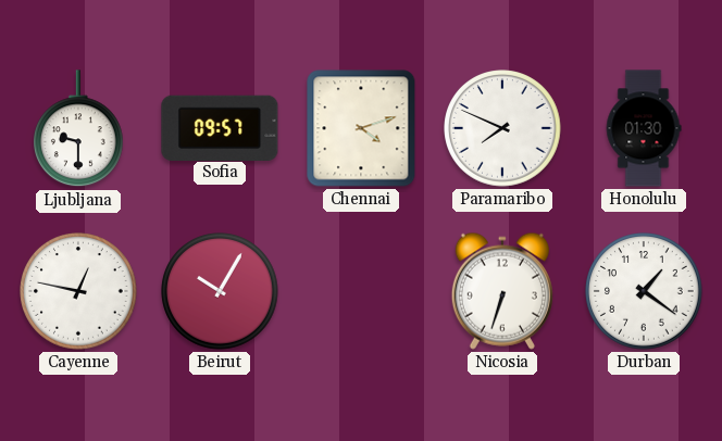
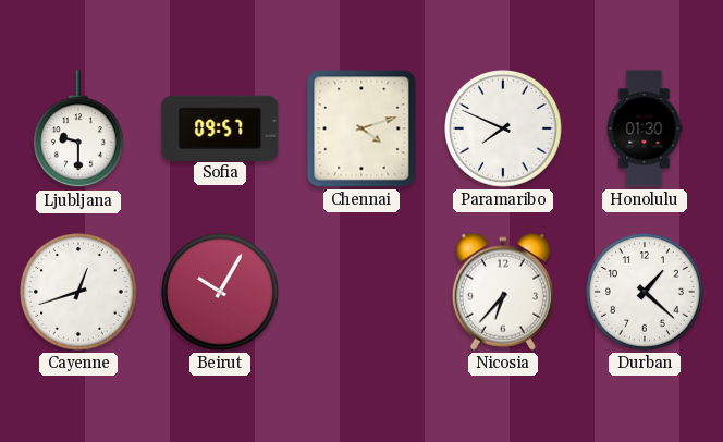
Cayenne: 12:47 -> 12:42 (78, 292)
Nicosia: 6:33 -> 6:37 (503, 292)
Durban: 1:21 -> 1:22 (645, 292)
